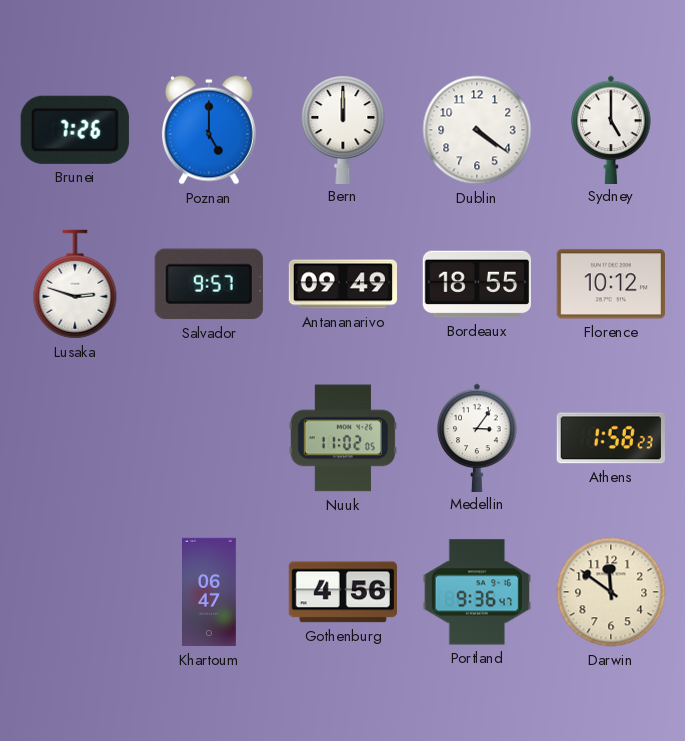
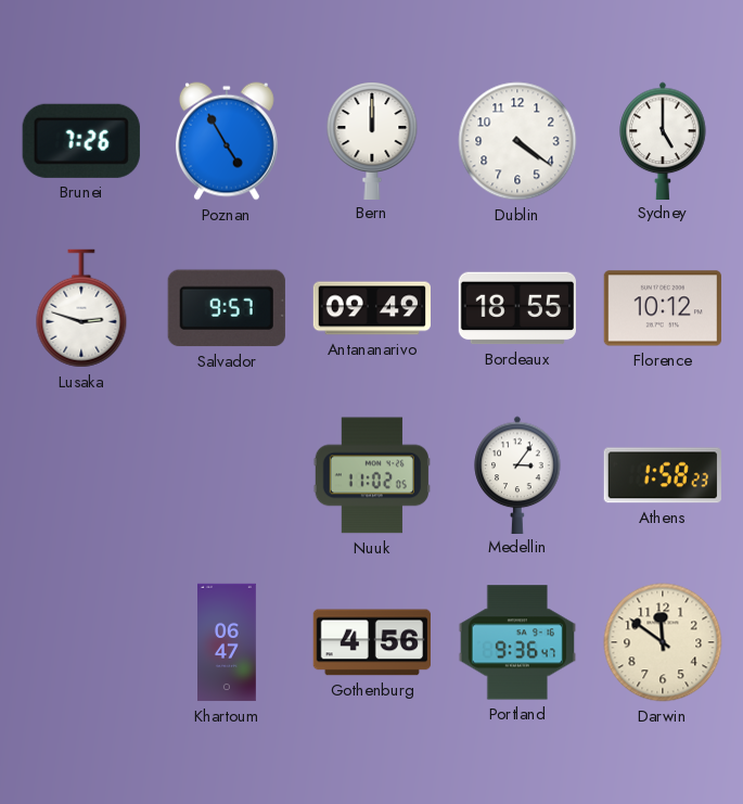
Poznan: 5:00 -> 4:55 (227, 141)
